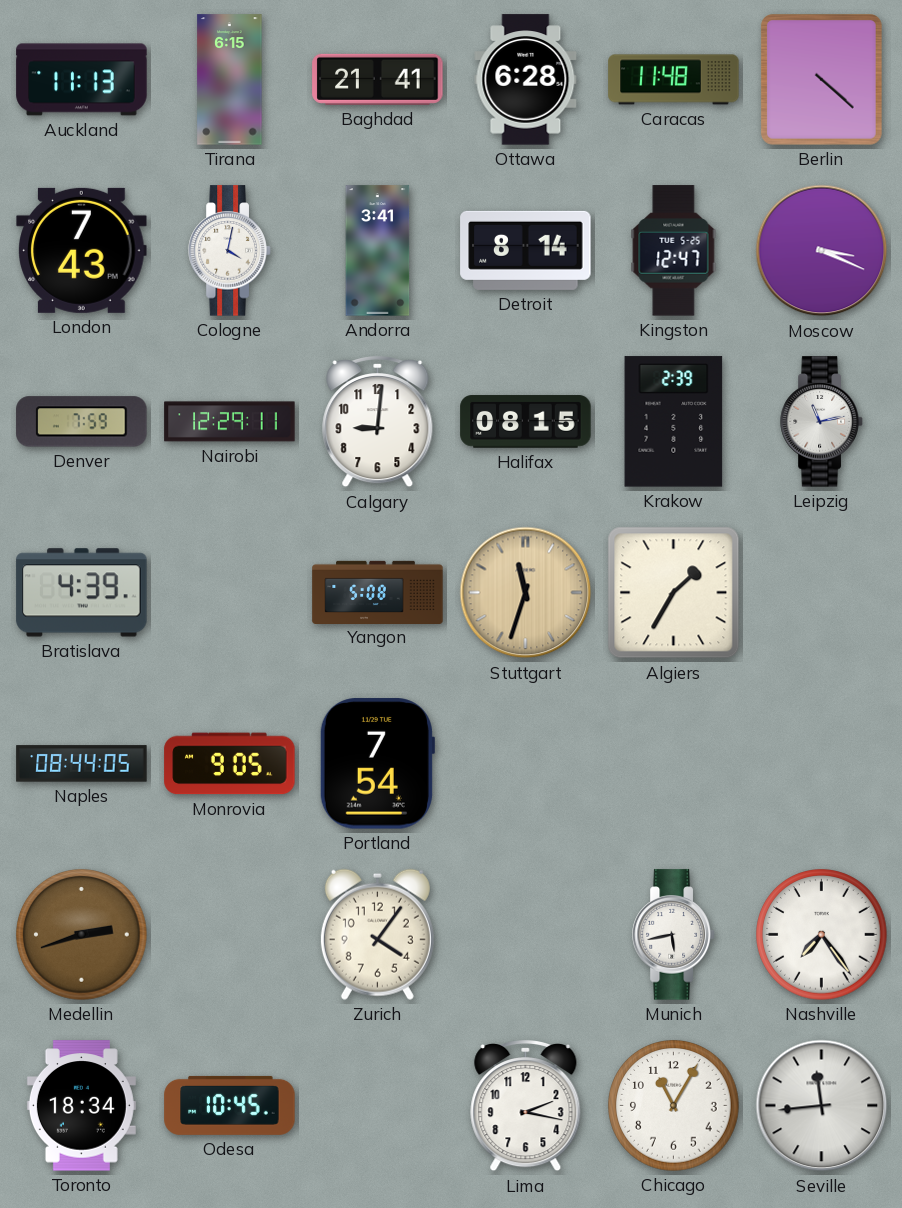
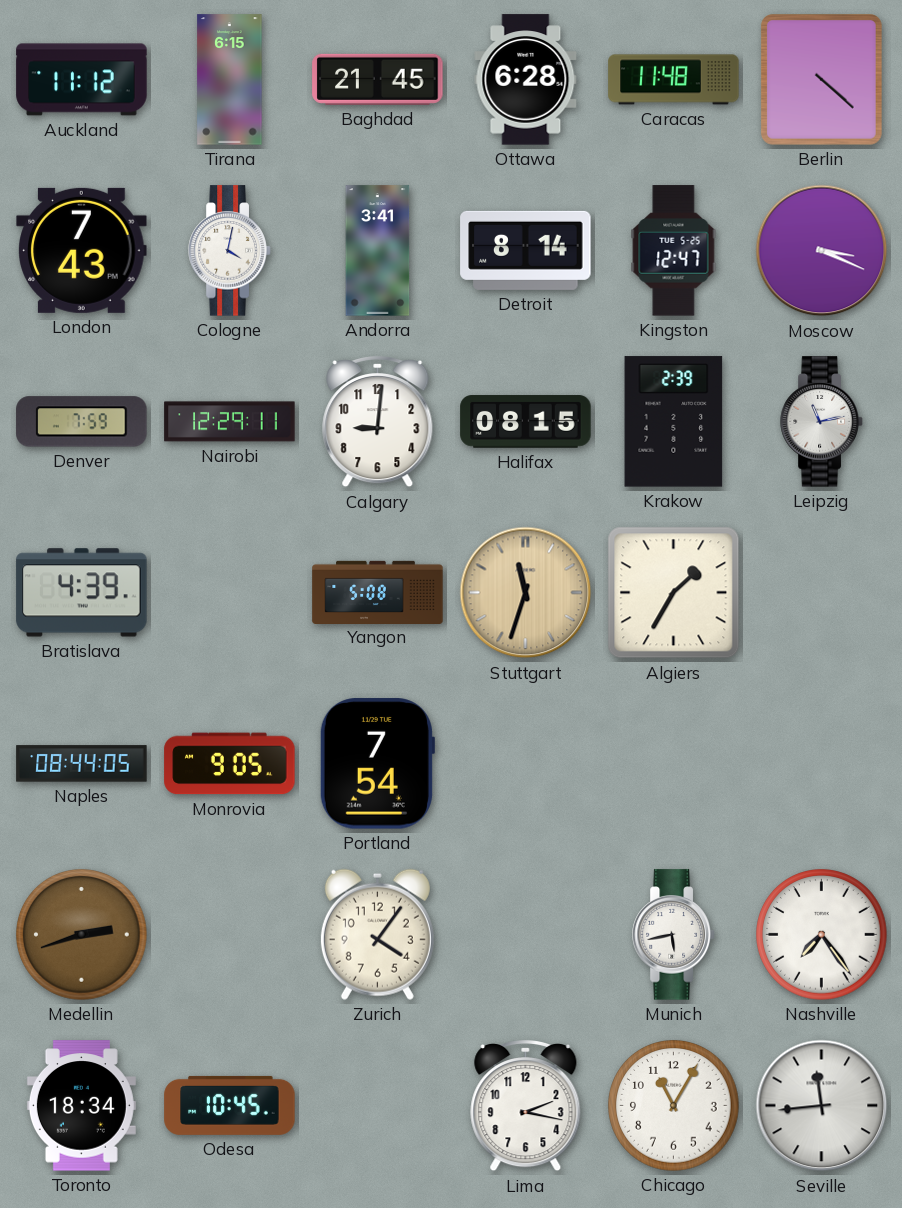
Auckland: 11:13 -> 11:12 (82, 80)
Baghdad: 21:41 -> 21:45 (378, 79)
